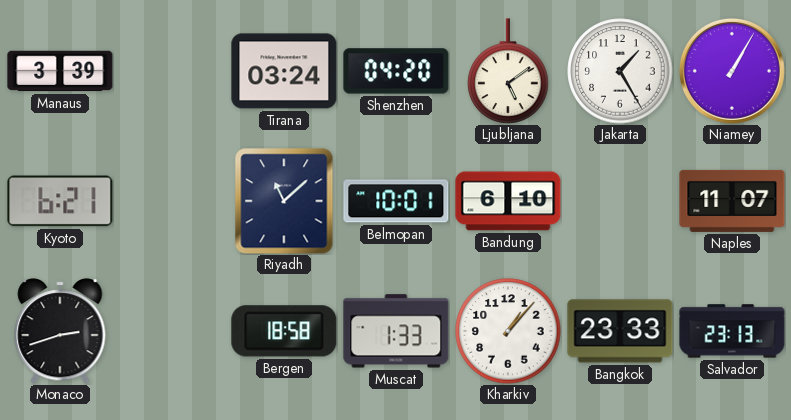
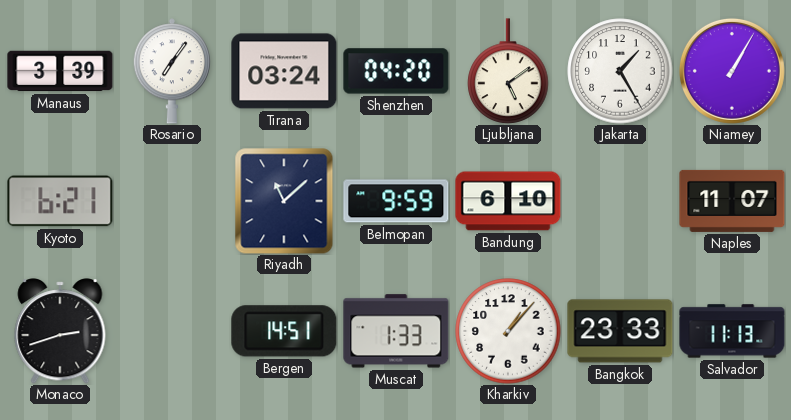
Rosario: none -> 7:06 (171, 71)
Belmopan: 10:01 -> 9:59 (396, 201)
Bergen: 18:58 -> 14:51 (284, 331)
Salvador: 23:13 -> 11:13 (732, 331)
